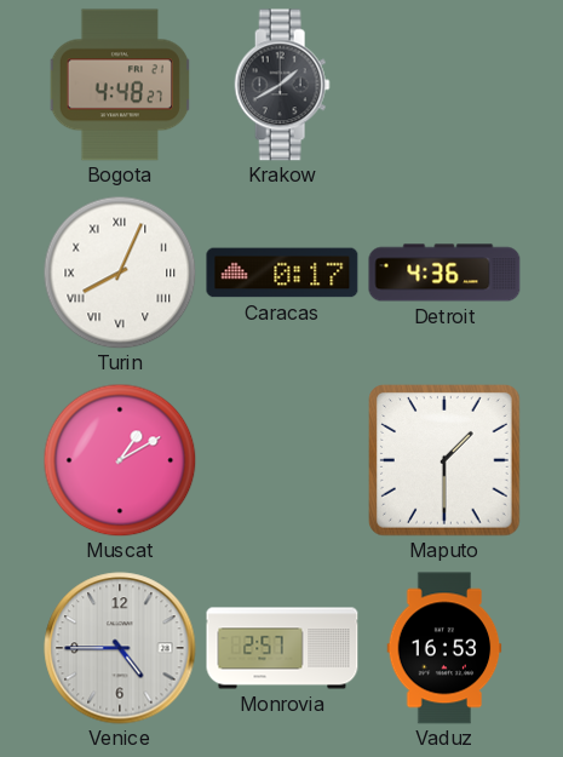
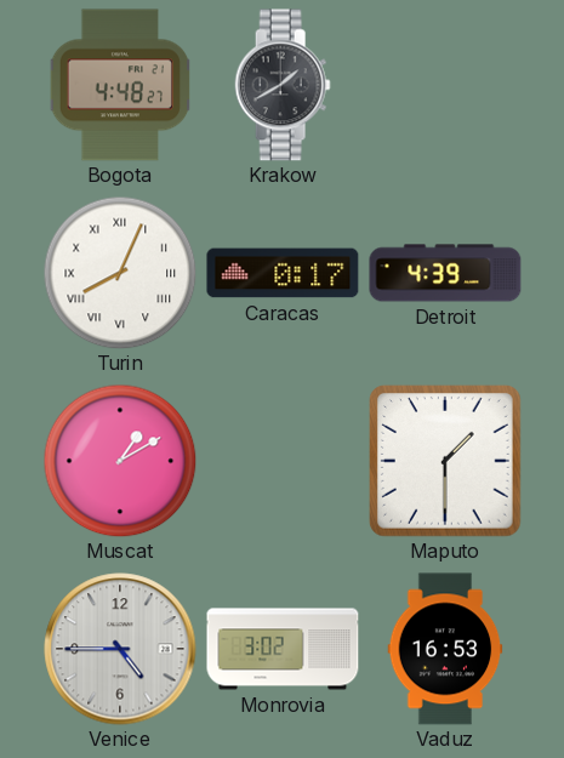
Detroit: 4:36 -> 4:39 (445, 273)
Monrovia: 2:57 -> 3:02 (283, 649)
